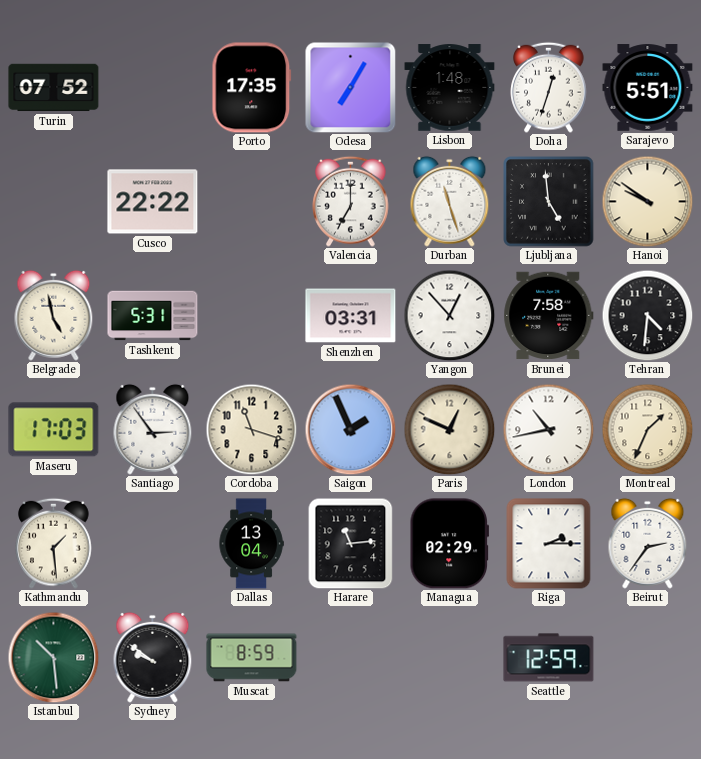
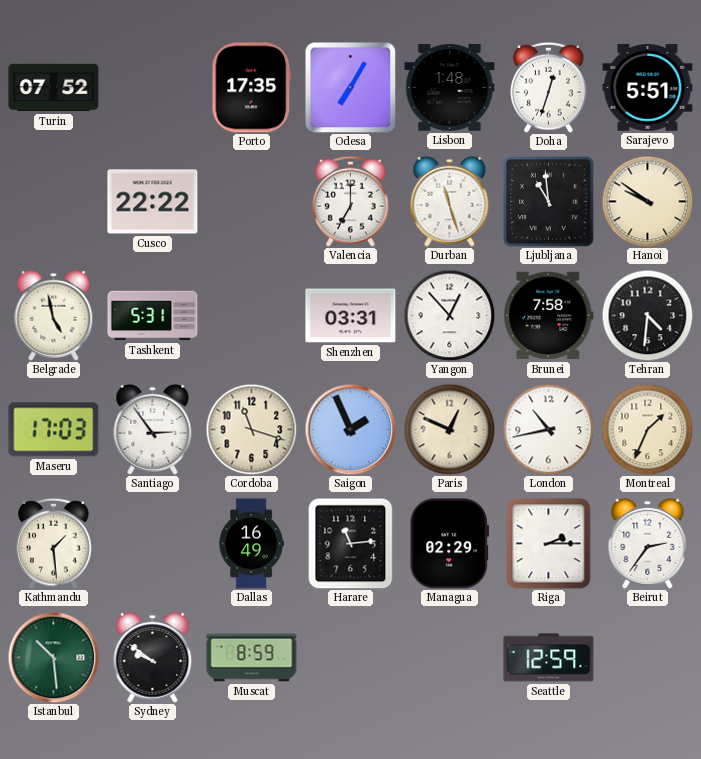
Ljubljana: 4:59 -> 10:59 (549, 202)
Dallas: 13:04 -> 16:49 (251, 544)
